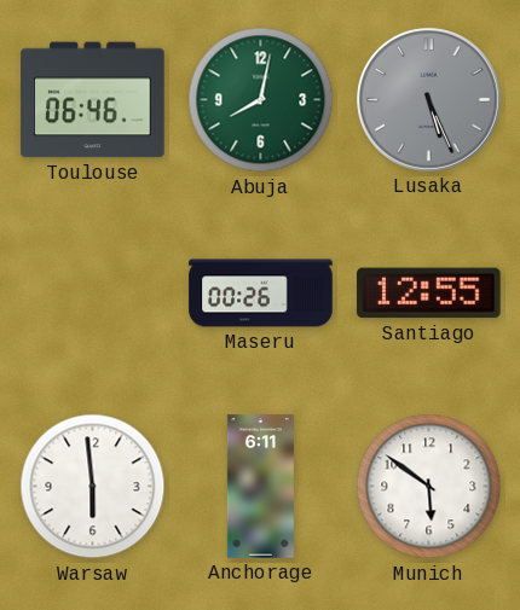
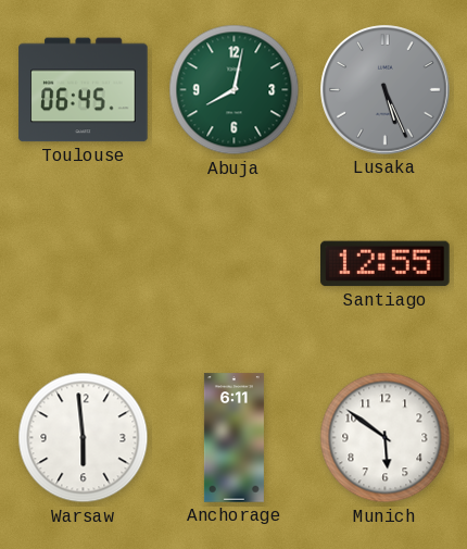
Toulouse: 06:46 -> 06:45 (84, 90)
Maseru: 00:26 -> none (261, 294)
